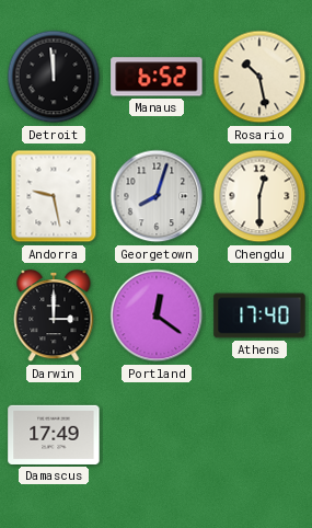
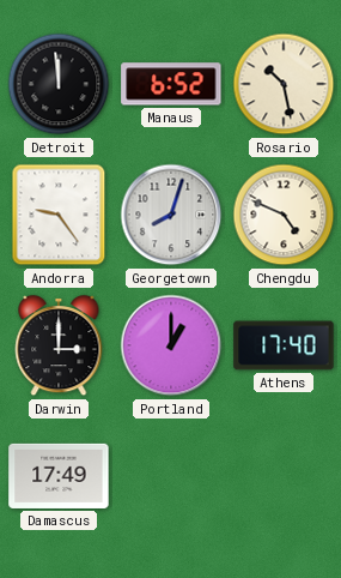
Andorra: 9:28 -> 9:24 (59, 215)
Chengdu: 12:30 -> 4:49 (284, 215)
Portland: 12:21 -> 1:00 (171, 345)
